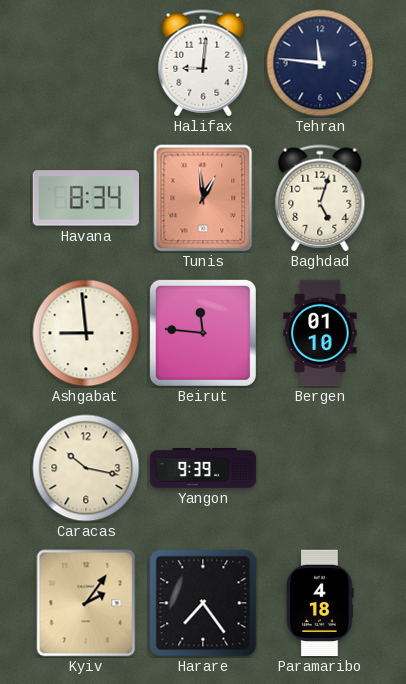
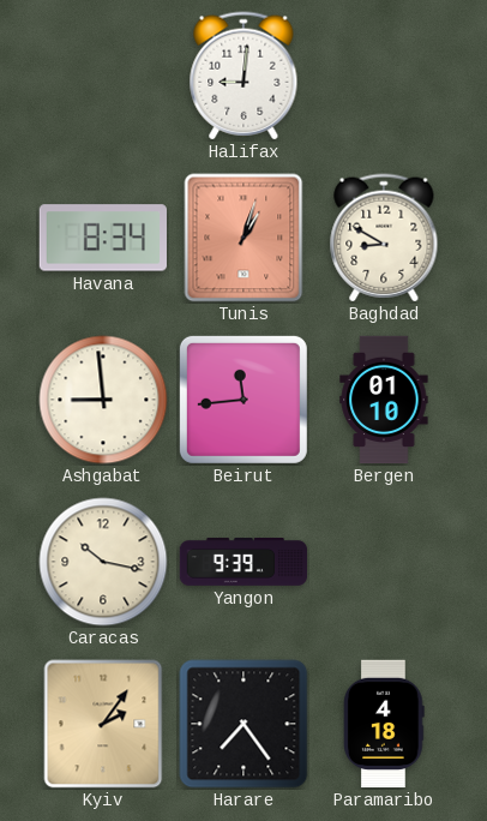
Tehran: 11:46 -> none (320, 63)
Tunis: 12:59 -> 1:03 (243, 238)
Baghdad: 5:03 -> 8:50 (384, 238)
Beirut: 11:46 -> 11:44 (243, 400)
